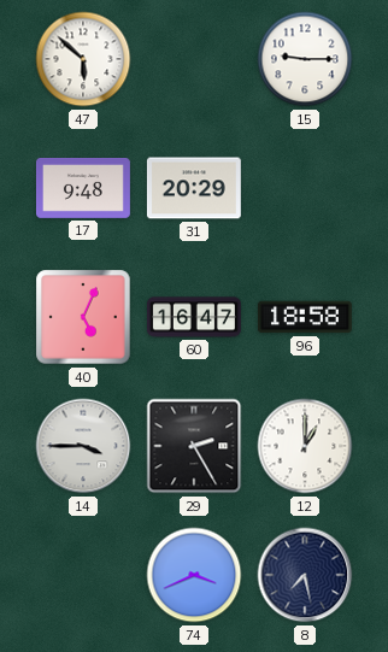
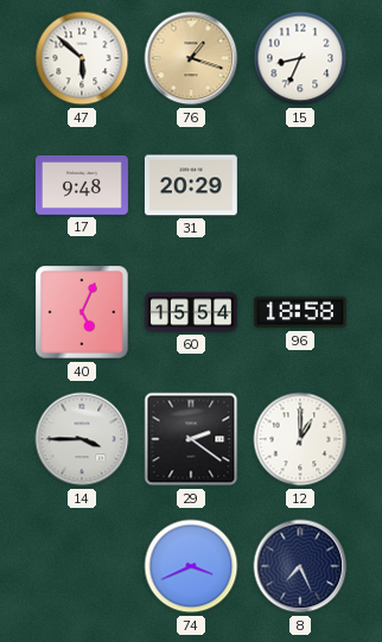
76: none -> 1:18 (191, 58)
15: 9:15 -> 8:34 (300, 58)
60: 16:47 -> 15:54 (191, 312)
29: 2:25 -> 2:21 (191, 439)
8: 7:28 -> 7:26 (300, 566)
